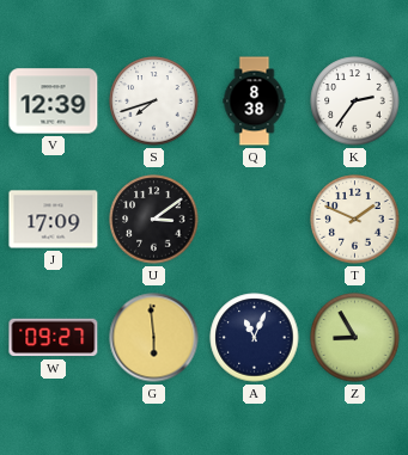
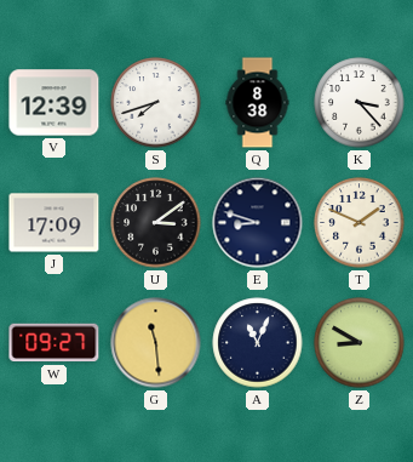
K: 2:36 -> 3:23 (360, 103)
E: none -> 8:48 (258, 223)
G: 5:59 -> 11:29 (156, 343)
Z: 8:55 -> 8:50 (360, 343)
